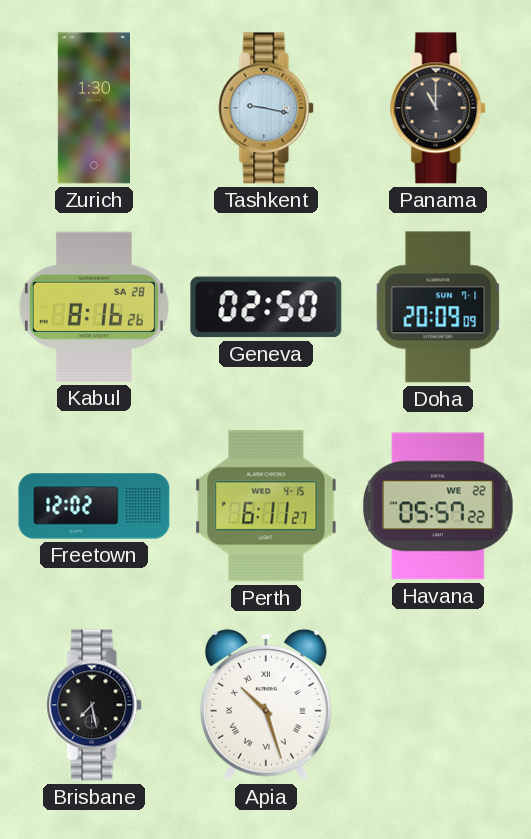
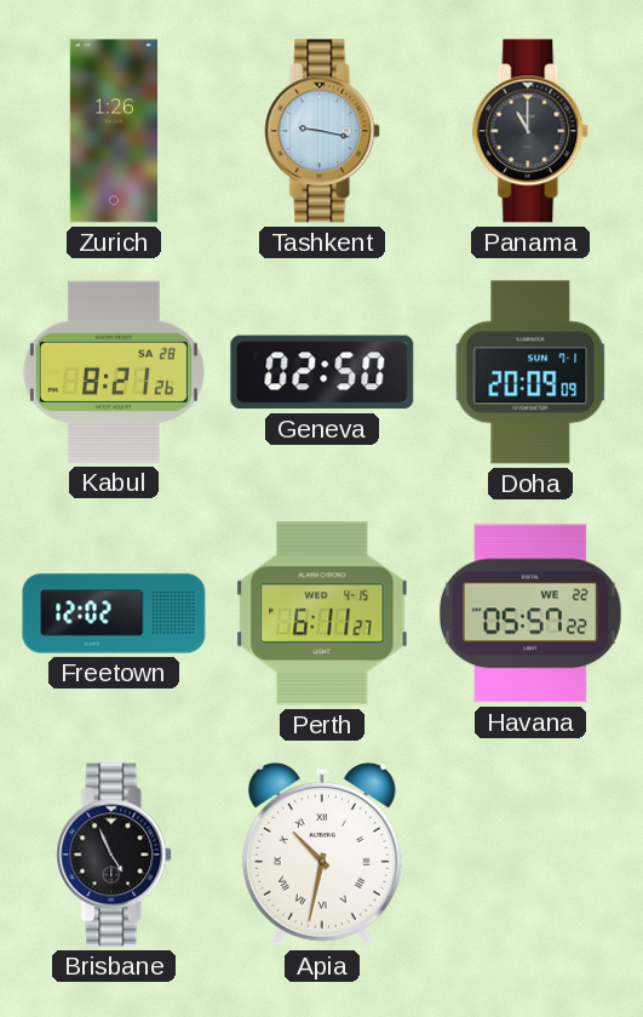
Zurich: 1:30 -> 1:26 (114, 131)
Kabul: 8:16 -> 8:21 (114, 372)
Brisbane: 7:28 -> 4:56 (115, 855)
Apia: 10:27 -> 10:32 (322, 855)
